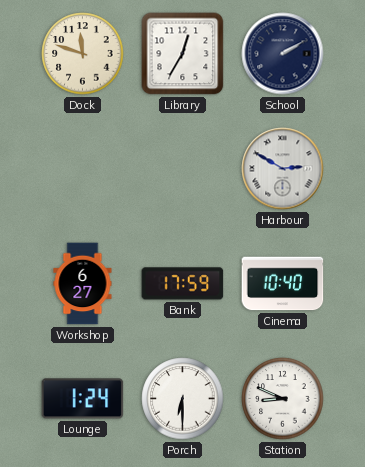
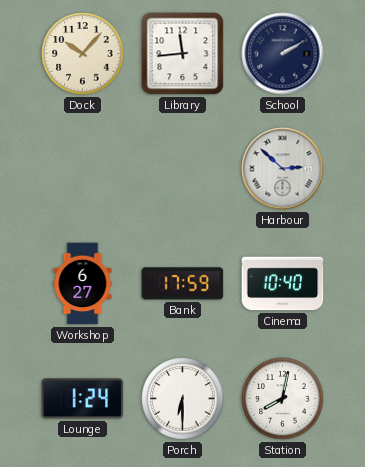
Dock: 11:48 -> 10:07 (83, 54)
Library: 12:35 -> 11:44 (183, 54)
Harbour: 2:50 -> 2:52 (283, 169)
Station: 8:49 -> 8:02 (283, 399)
